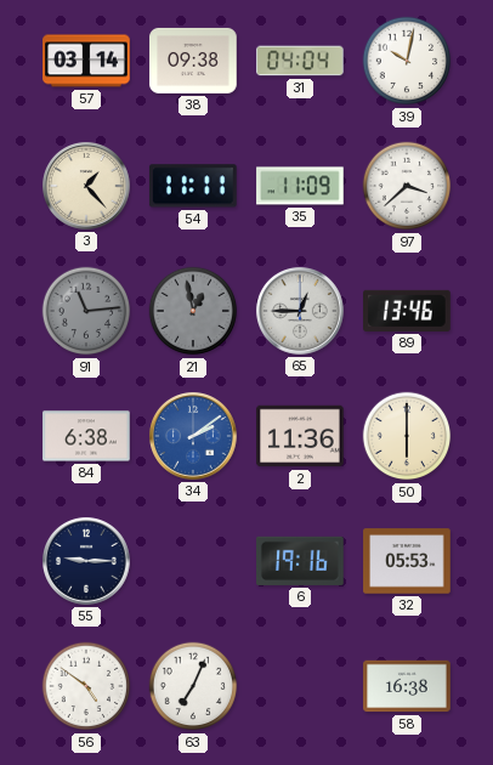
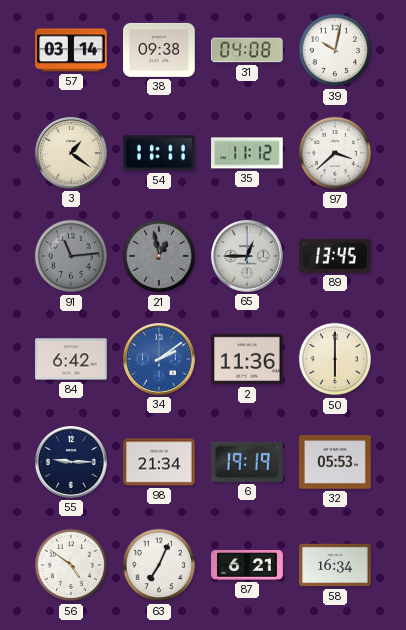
31: 04:04 -> 04:08 (247, 50)
3: 1:23 -> 1:21 (72, 154)
35: 11:09 -> 11:12 (247, 153)
89: 13:46 -> 13:45 (336, 256)
84: 6:38 -> 6:42 (71, 359)
98: none -> 21:34 (159, 462)
6: 19:16 -> 19:19 (248, 462)
87: none -> 6:21 (247, 565)
58: 16:38 -> 16:34 (335, 565)
